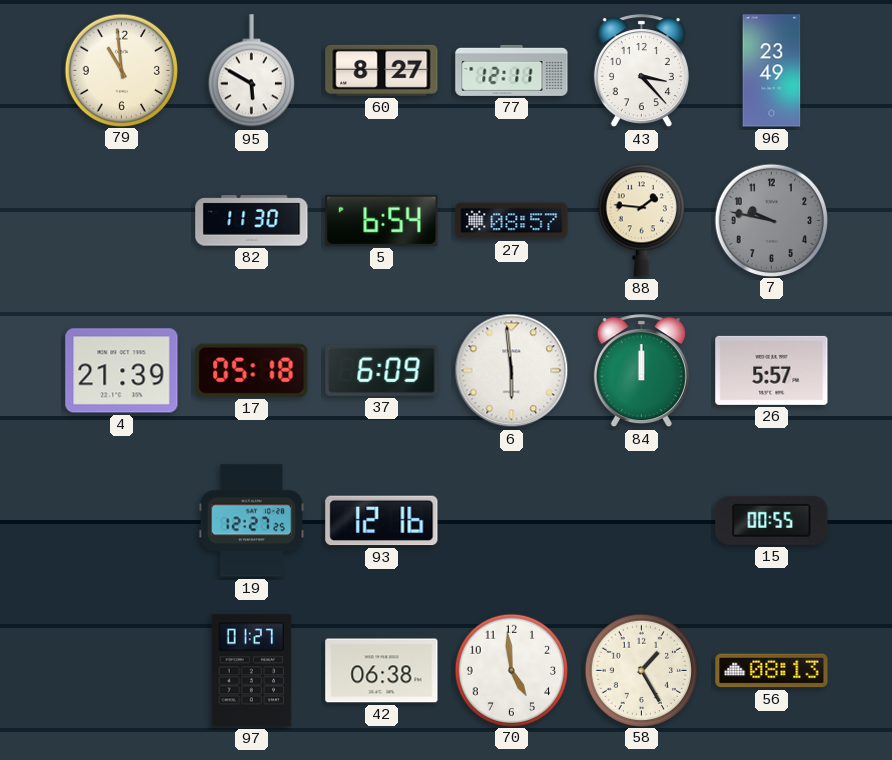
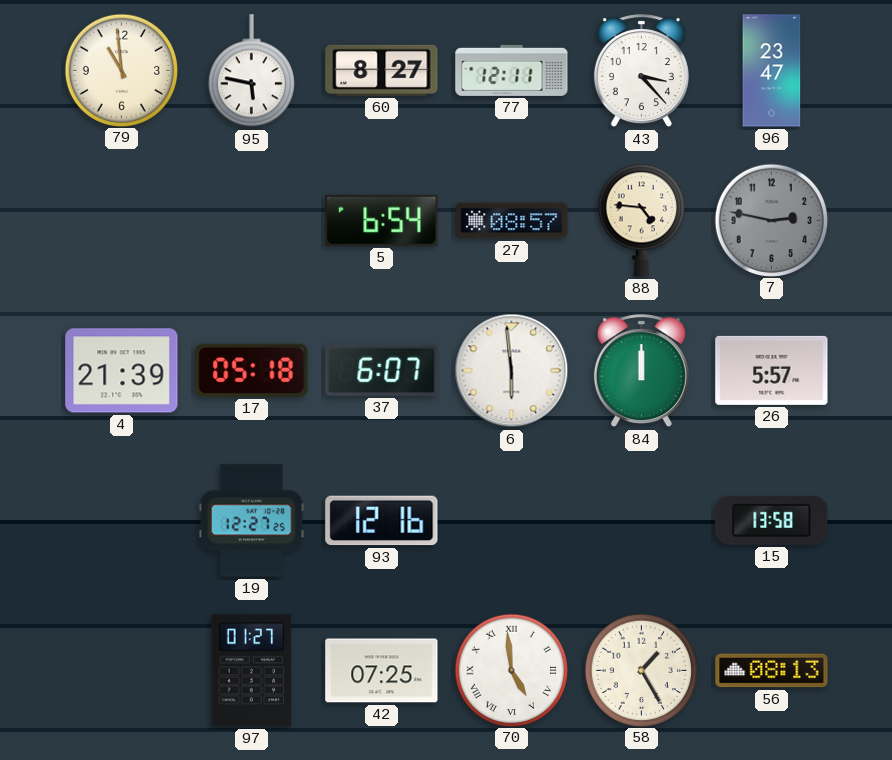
95: 5:50 -> 5:47 (251, 71)
96: 23:49 -> 23:47 (772, 71)
82: 11:30 -> none (252, 221)
88: 1:46 -> 4:46 (641, 220)
7: 9:47 -> 2:47 (771, 220)
37: 6:09 -> 6:07 (382, 370)
15: 00:55 -> 13:58 (772, 520)
42: 06:38 -> 07:25 (382, 671)
70 numerals: Arabic -> Roman (511, 670)
